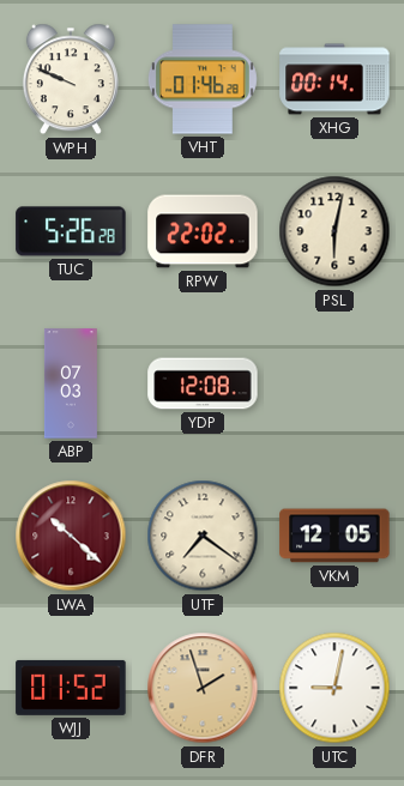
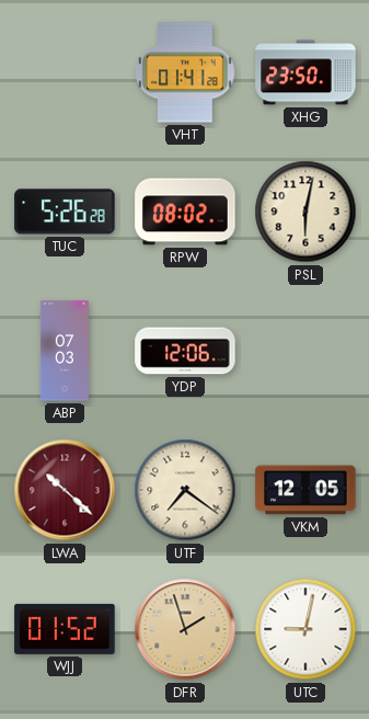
WPH: 9:49 -> none (71, 79)
VHT: 01:46 -> 01:41 (185, 72)
XHG: 00:14 -> 23:50 (305, 72)
RPW: 22:02 -> 08:02 (185, 212)
YDP: 12:08 -> 12:06 (185, 351)
